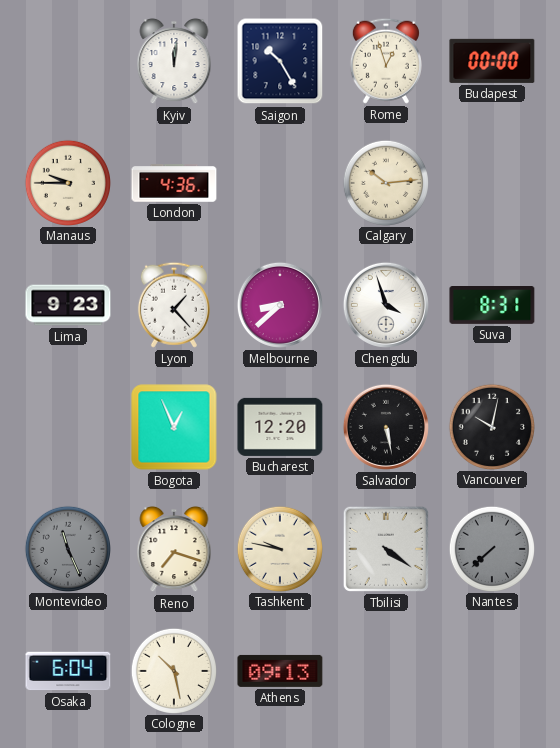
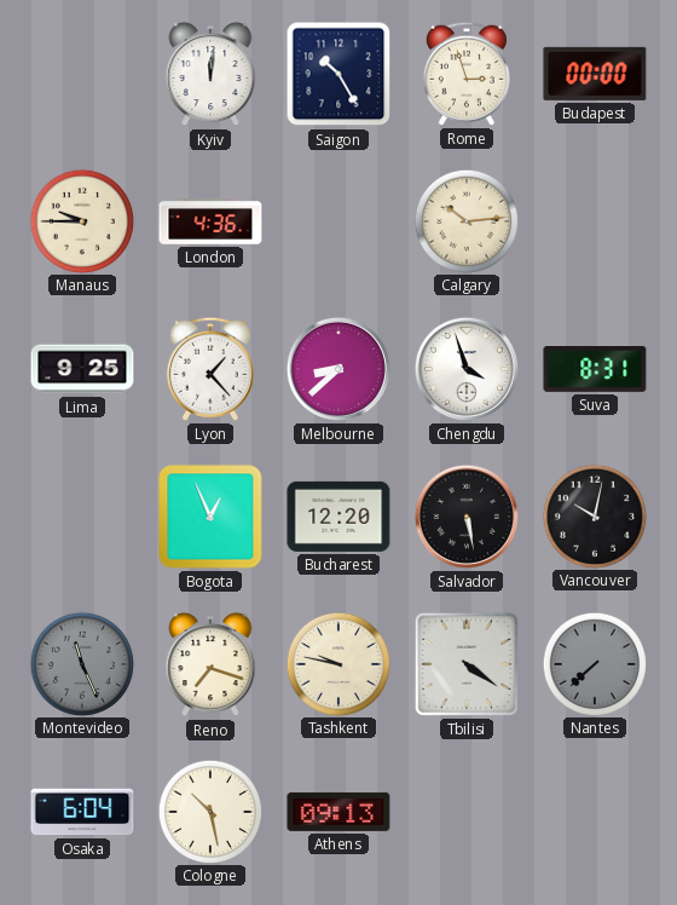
Rome: 12:57 -> 2:57 (467, 74)
Lima: 9:23 -> 9:25 (82, 369)
